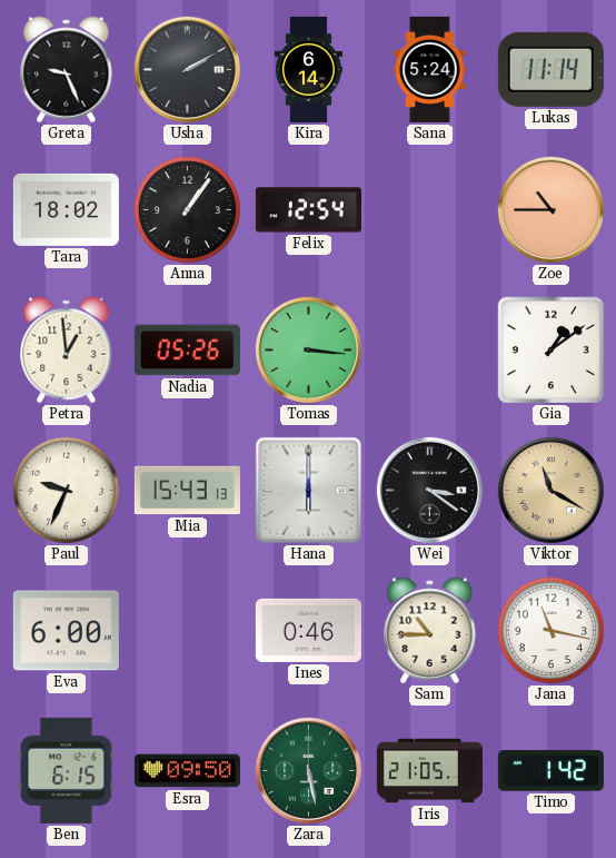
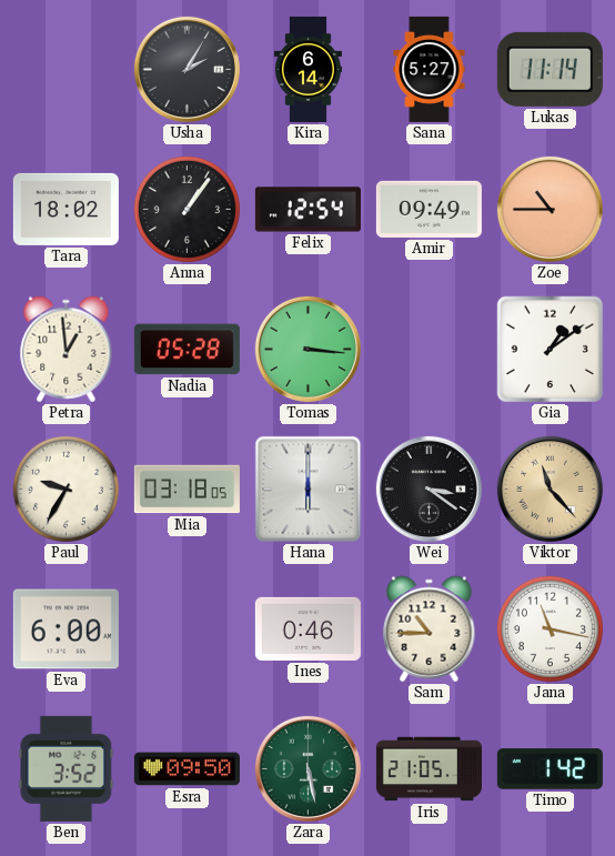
Greta: 9:26 -> none (67, 70)
Usha: 2:10 -> 2:05 (186, 69)
Sana: 5:24 -> 5:27 (430, 69)
Amir: none -> 09:49 (429, 209)
Nadia: 05:26 -> 05:28 (186, 350)
Paul: 9:34 -> 9:35 (65, 489)
Mia: 15:43 -> 03:18 (186, 490)
Viktor: 11:20 -> 11:23 (550, 489)
Ben: 6:15 -> 3:52 (67, 768)
